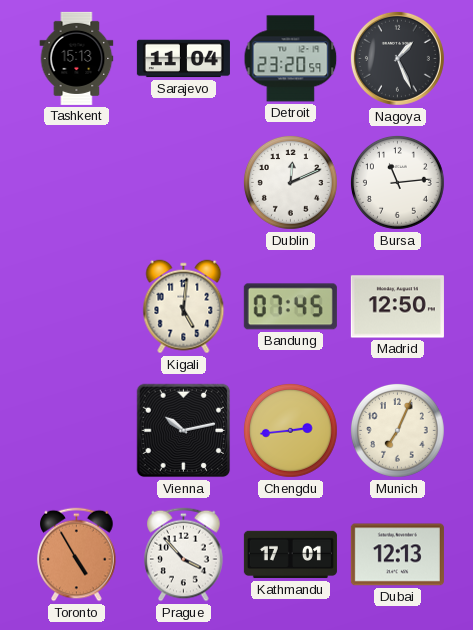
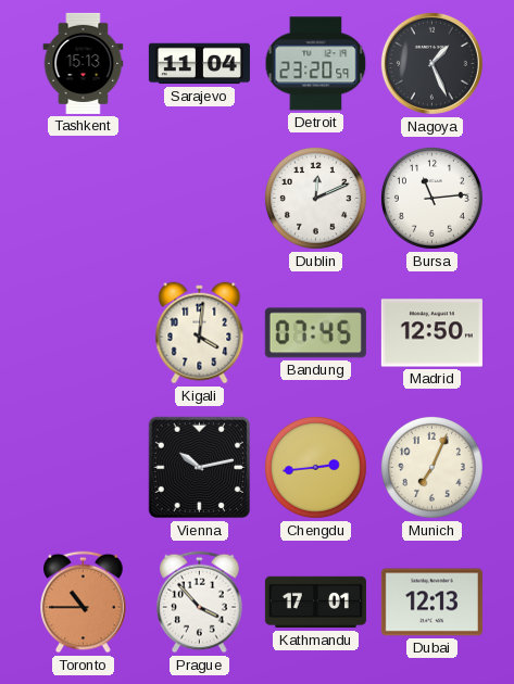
Kigali: 5:01 -> 4:01 (200, 333)
Toronto: 4:55 -> 10:45 (84, 603)
